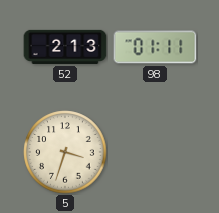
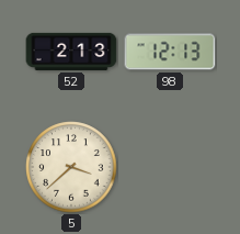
98: 01:11 -> 12:13 (170, 52)
5: 3:33 -> 3:38 (71, 167)
